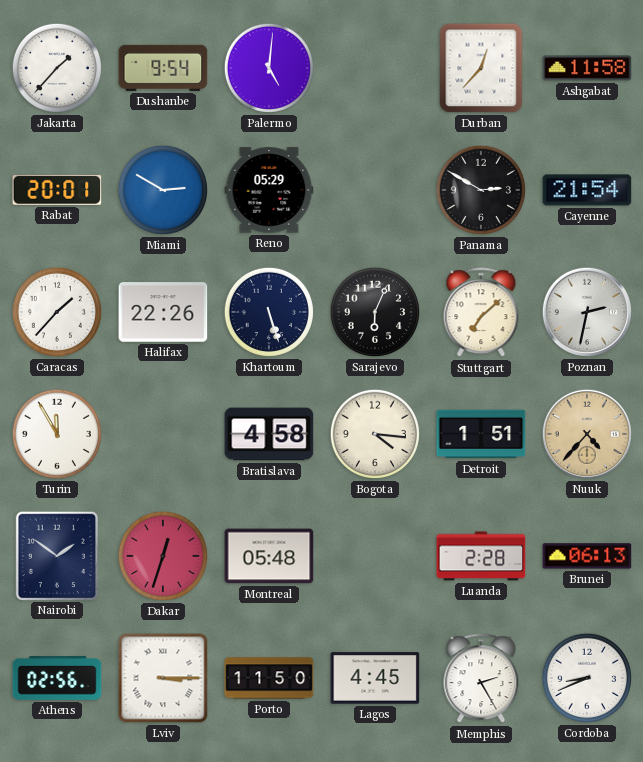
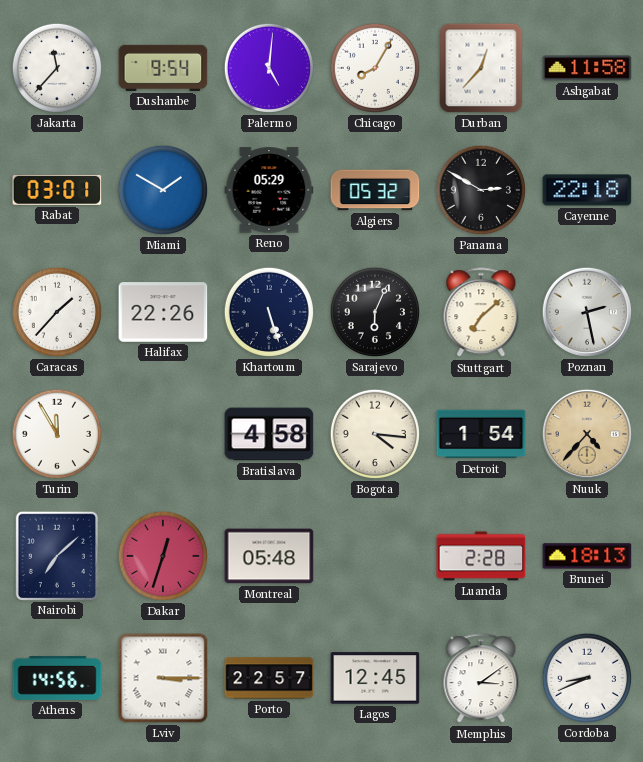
Jakarta: 1:37 -> 11:37 (57, 68)
Chicago: none -> 8:05 (375, 68)
Rabat: 20:01 -> 03:01 (57, 190)
Miami: 2:50 -> 1:50 (163, 190)
Algiers: none -> 05:32 (375, 190)
Cayenne: 21:54 -> 22:18 (587, 190)
Poznan: 2:32 -> 2:28 (587, 312)
Detroit: 1:51 -> 1:54 (481, 434)
Nairobi: 1:51 -> 7:08 (56, 555)
Brunei: 06:13 -> 18:13 (587, 556)
Athens: 02:56 -> 14:56 (57, 679)
Porto: 11:50 -> 22:57 (269, 678)
Lagos: 4:45 -> 12:45 (375, 678)
Memphis: 2:25 -> 3:09 (481, 679)
